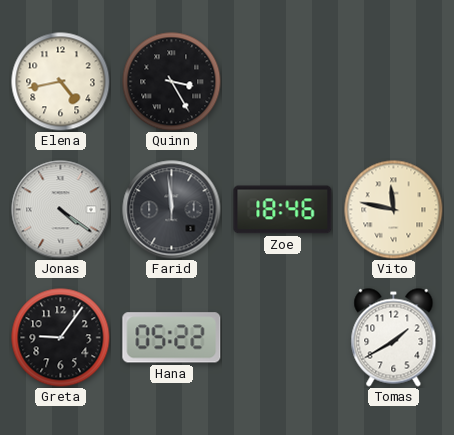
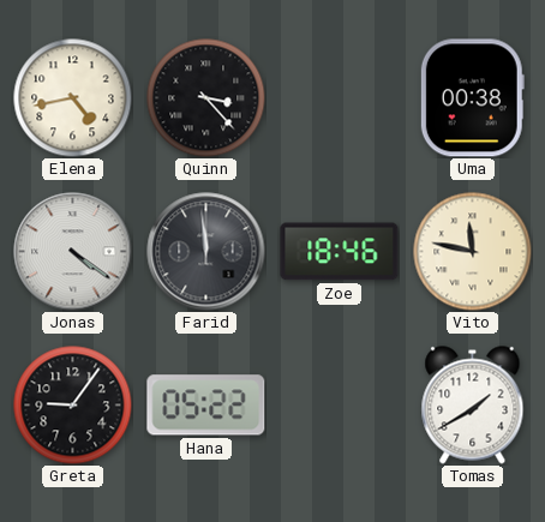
Quinn: 3:25 -> 3:23 (206, 98)
Uma: none -> 00:38 (472, 98)
